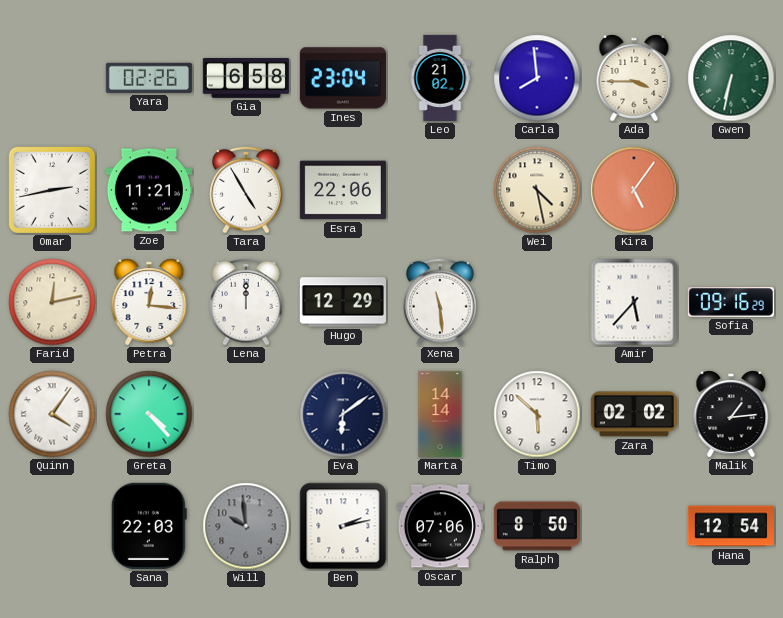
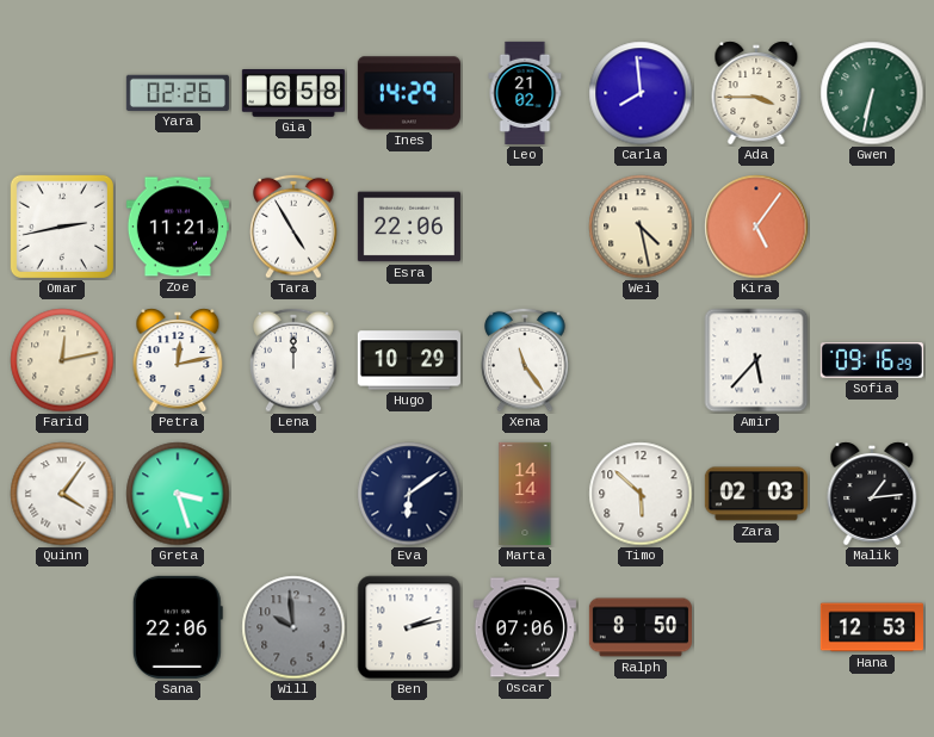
Ines: 23:04 -> 14:29 (409, 93)
Petra: 12:16 -> 12:13 (178, 360)
Hugo: 12:29 -> 10:29 (409, 360)
Xena: 11:29 -> 11:24 (526, 360)
Greta: 4:23 -> 3:27 (178, 494)
Zara: 02:02 -> 02:03 (756, 494)
Sana: 22:03 -> 22:06 (178, 627)
Hana: 12:54 -> 12:53 (872, 627)
